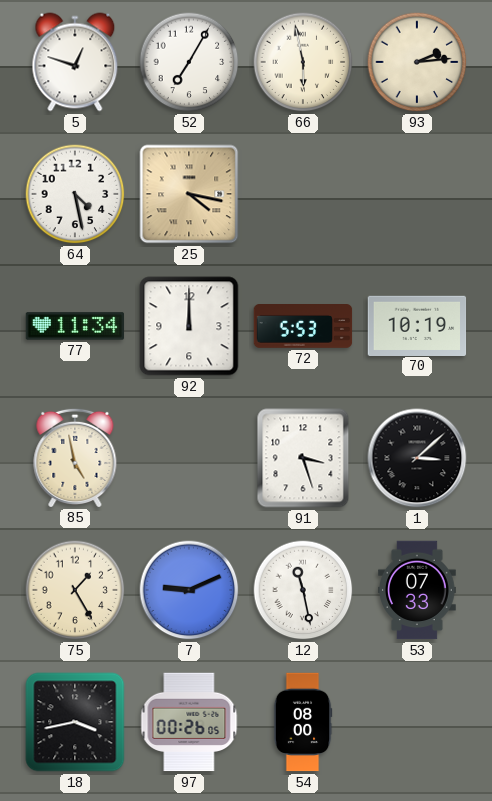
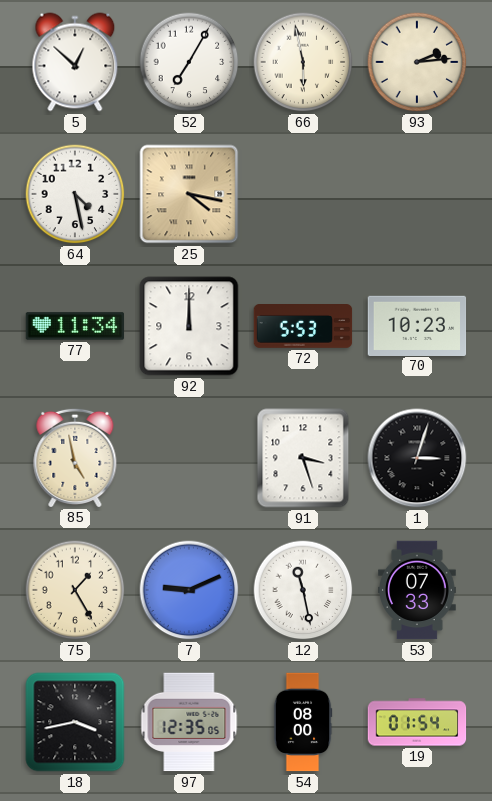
5: 12:48 -> 12:52 (75, 62)
70: 10:19 -> 10:23 (417, 325)
1: 3:08 -> 3:03 (417, 458)
97: 00:26 -> 12:35 (189, 722)
19: none -> 01:54 (417, 722)
